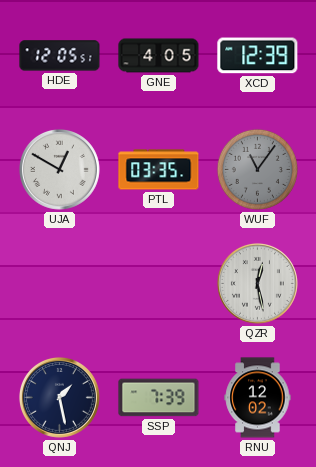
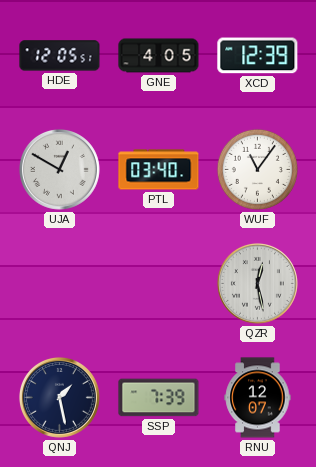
PTL: 03:35 -> 03:40 (159, 170)
WUF dial: grey -> white (257, 169)
RNU: 12:02 -> 12:07 (258, 398)
